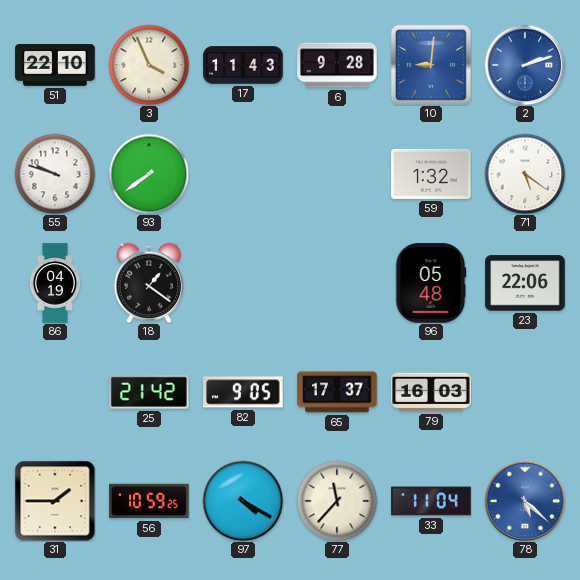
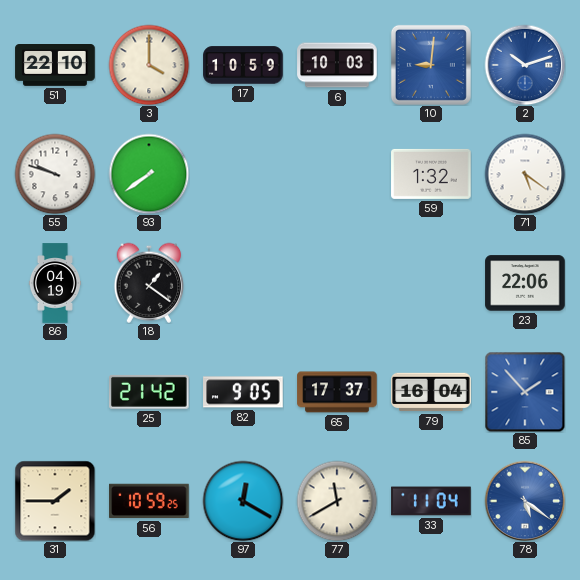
3: 3:56 -> 4:00 (149, 65)
17: 11:43 -> 10:59 (243, 65)
6: 9:28 -> 10:03 (337, 65)
2: 2:12 -> 10:12 (525, 65)
96: 05:48 -> none (431, 283)
79: 16:03 -> 16:04 (431, 392)
85: none -> 1:53 (525, 392)
97: 4:20 -> 12:20 (243, 501)
77: 11:37 -> 11:40 (337, 501)
78: 5:22 -> 5:21 (525, 501)
